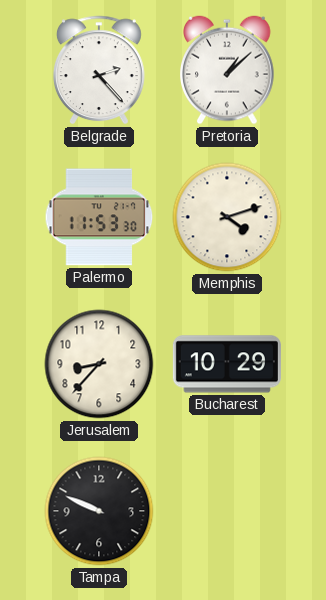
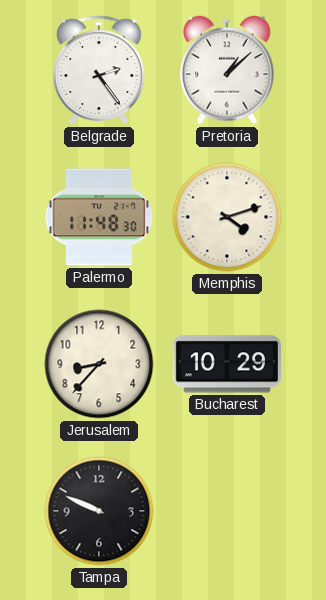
Belgrade: 2:23 -> 2:24 (99, 70)
Palermo: 11:53 -> 11:48 (99, 217)
